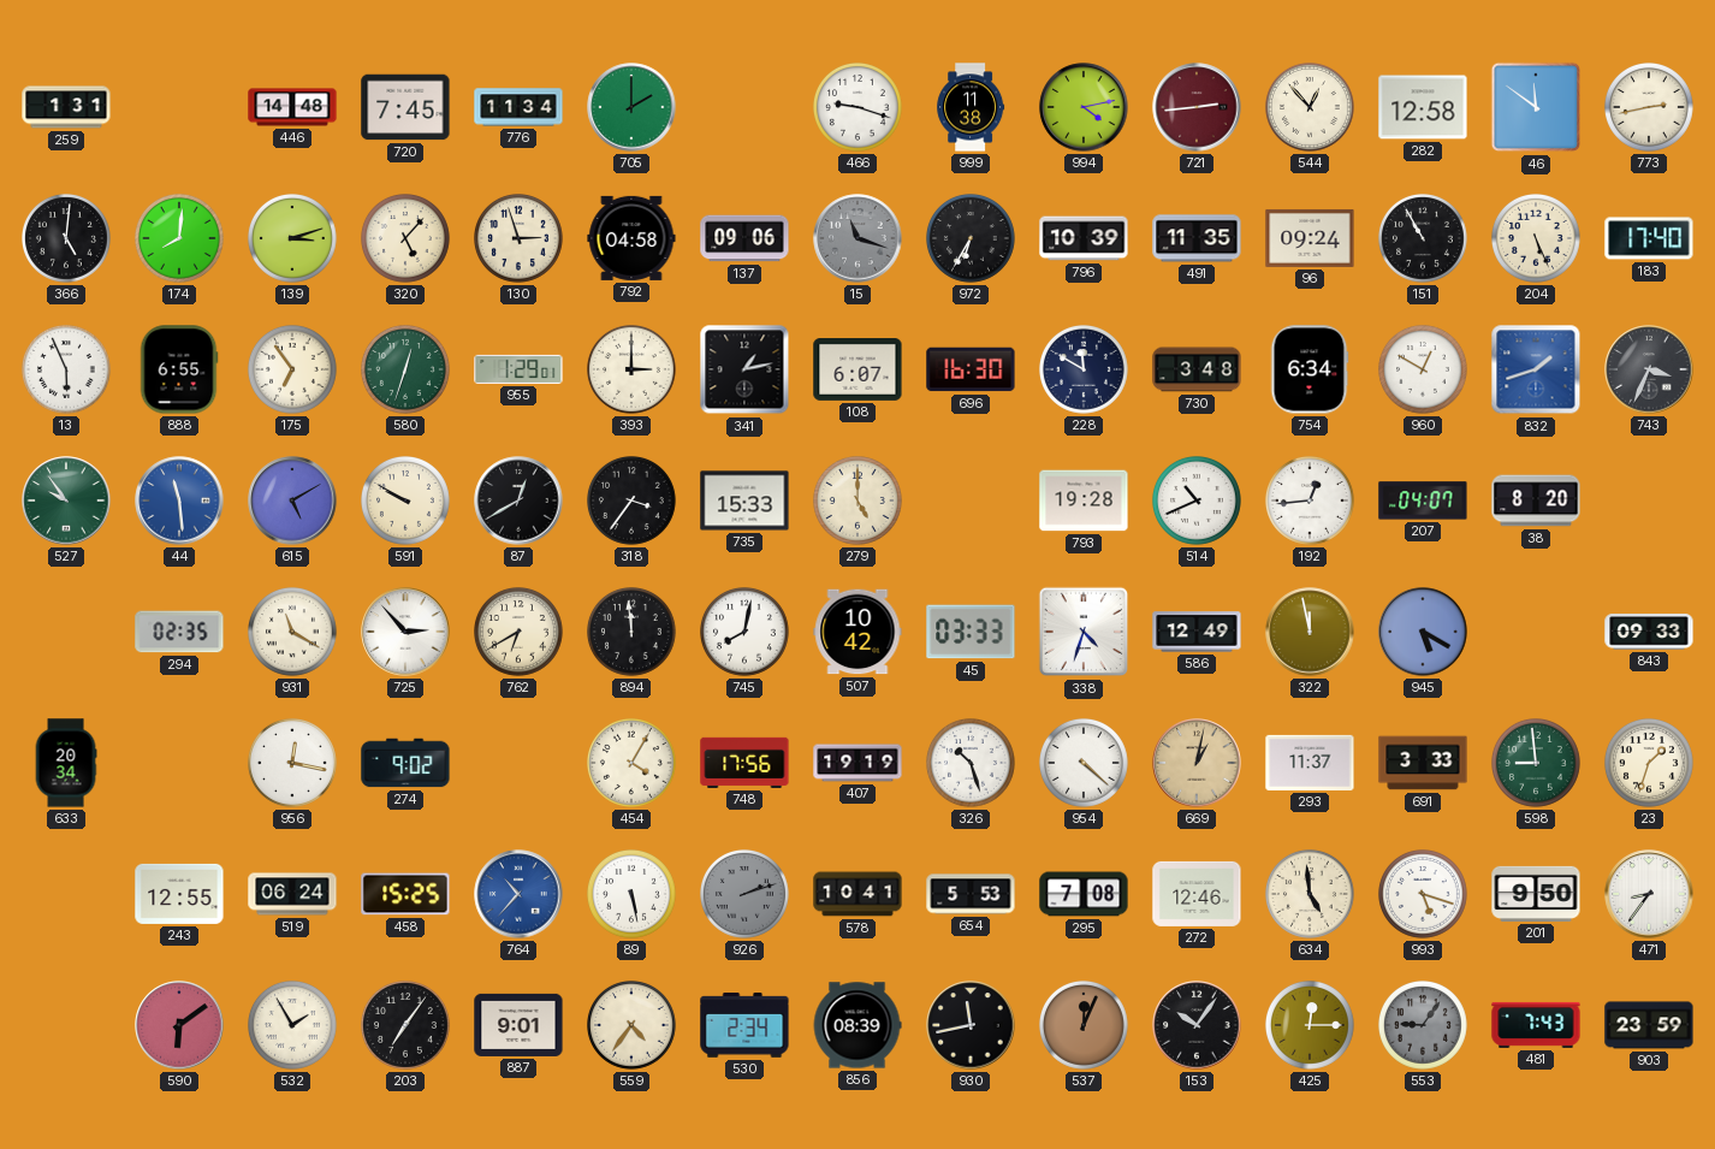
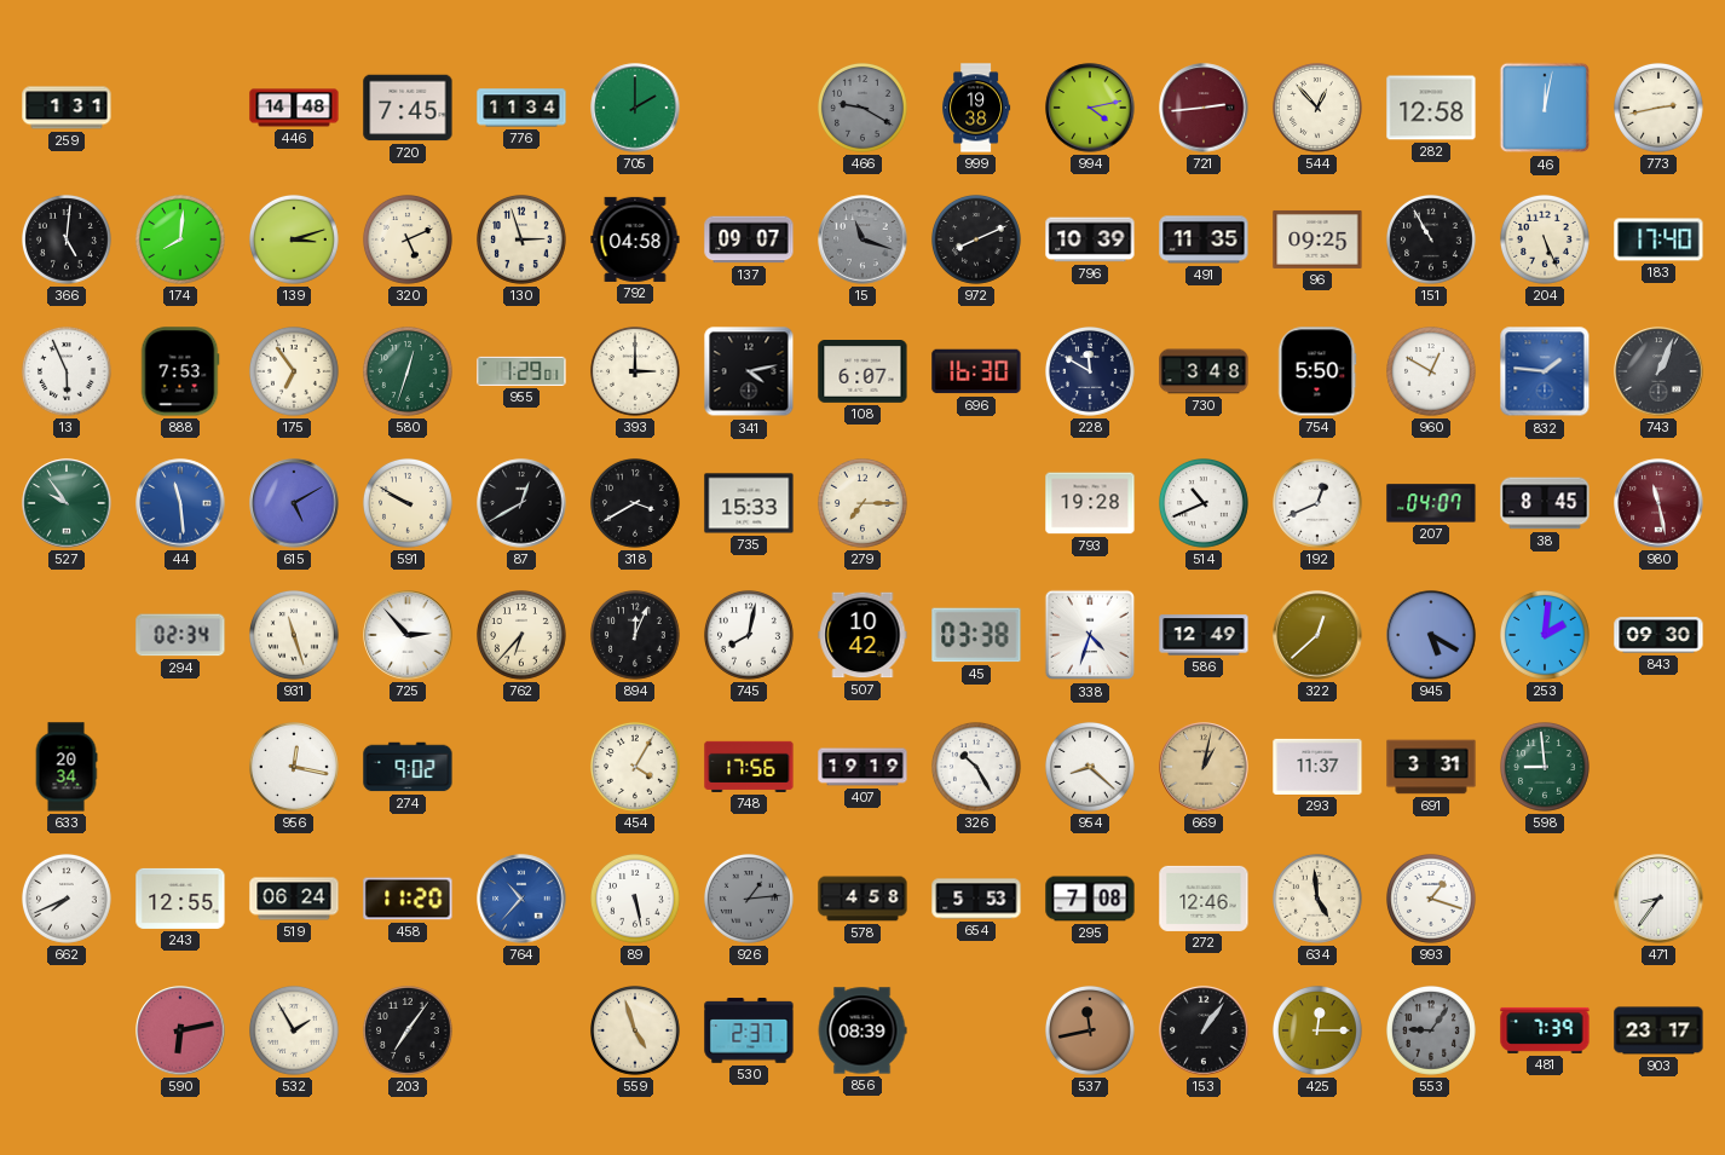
466: 9:18 -> 9:20 (864, 109)
466 dial: white -> grey (864, 109)
999: 11:38 -> 19:38 (976, 108)
46: 11:51 -> 12:02 (1545, 108)
320: 5:07 -> 5:11 (409, 241)
137: 09:06 -> 09:07 (749, 239)
972: 6:35 -> 8:11 (977, 241)
96: 09:24 -> 09:25 (1317, 239)
888: 6:55 -> 7:53 (180, 371)
341: 1:13 -> 4:13 (749, 371)
754: 6:34 -> 5:50 (1317, 371)
832: 1:42 -> 1:46 (1545, 371)
743: 3:34 -> 1:04 (1658, 371)
318: 3:36 -> 3:40 (636, 504)
279: 5:00 -> 7:15 (864, 504)
192: 12:44 -> 12:41 (1319, 504)
38: 8:20 -> 8:45 (1545, 503)
980: none -> 11:28 (1658, 503)
294: 02:35 -> 02:34 (180, 635)
931: 11:20 -> 11:27 (295, 636)
762: 6:40 -> 6:37 (523, 636)
894: 11:59 -> 12:04 (636, 636)
45: 03:33 -> 03:38 (976, 635)
322: 11:58 -> 12:38 (1317, 635)
253: none -> 2:01 (1546, 636)
843: 09:33 -> 09:30 (1658, 635)
326: 10:27 -> 10:25 (977, 768)
954: 4:22 -> 8:22 (1091, 768)
691: 3:33 -> 3:31 (1431, 767)
23: 1:33 -> none (1650, 764)
662: none -> 7:41 (68, 900)
458: 15:25 -> 11:20 (408, 899)
926: 2:12 -> 1:14 (750, 900)
578: 10:41 -> 4:58 (862, 899)
993: 5:18 -> 1:18 (1432, 900)
201: 9:50 -> none (1536, 894)
590: 6:09 -> 6:13 (180, 1030)
887: 9:01 -> none (518, 1025)
559: 4:36 -> 4:57 (636, 1032)
530: 2:34 -> 2:37 (749, 1030)
930: 11:43 -> none (971, 1025)
537: 12:04 -> 11:43 (1091, 1032)
153: 10:06 -> 1:06 (1204, 1030)
481: 7:43 -> 7:39 (1545, 1030)
903: 23:59 -> 23:17 (1658, 1030)
